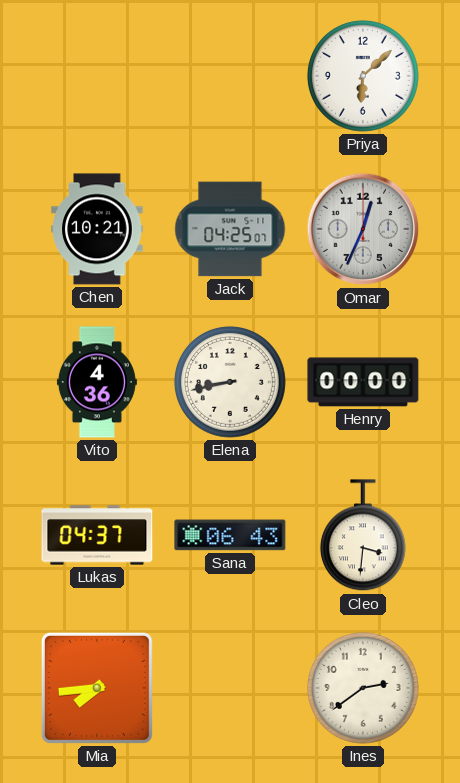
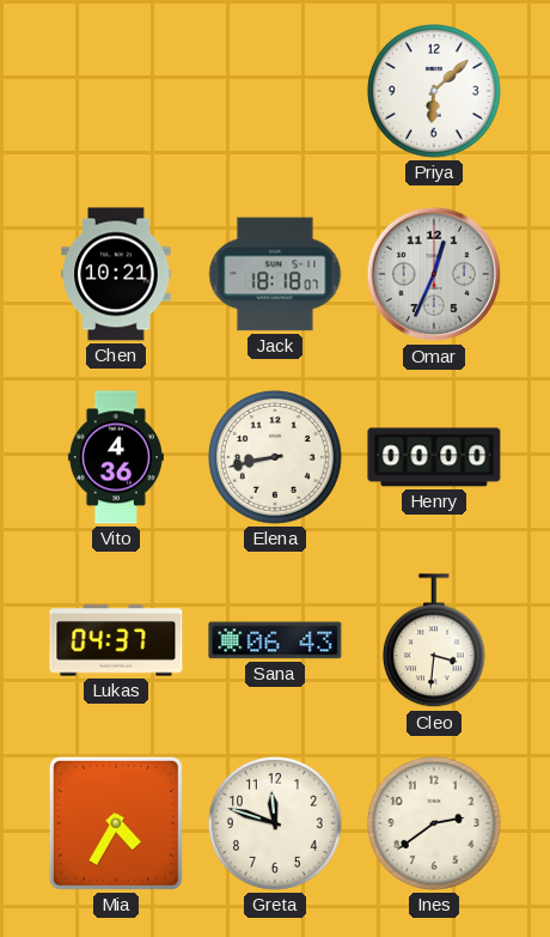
Jack: 04:25 -> 18:18 (275, 274)
Mia: 7:44 -> 4:35 (116, 823)
Greta: none -> 11:48 (275, 823)
